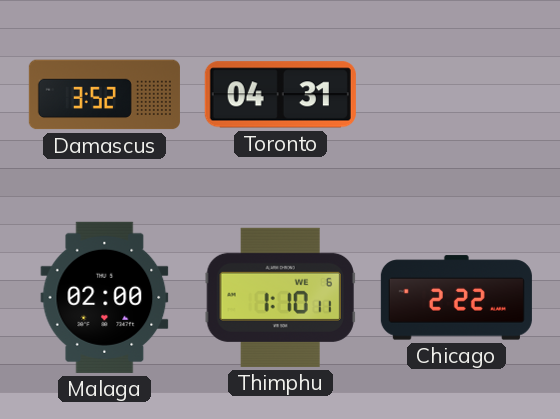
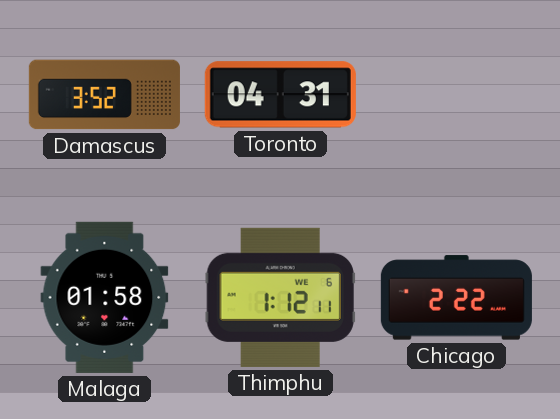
Malaga: 02:00 -> 01:58 (105, 297)
Thimphu: 1:10 -> 1:12 (280, 297)
